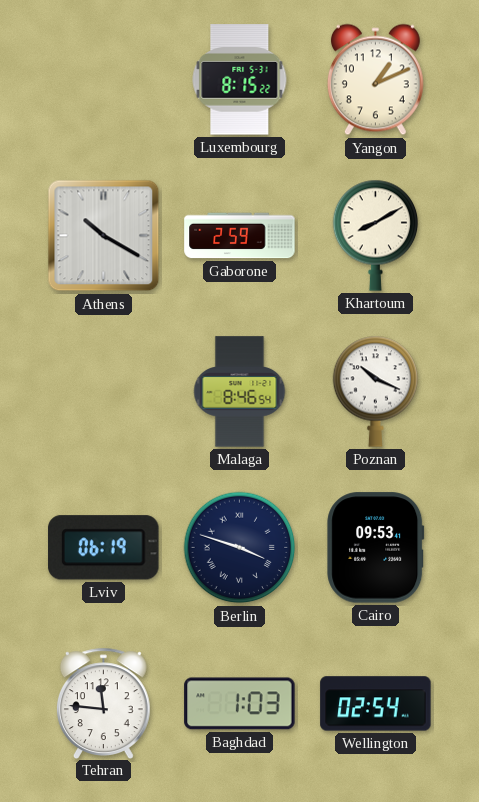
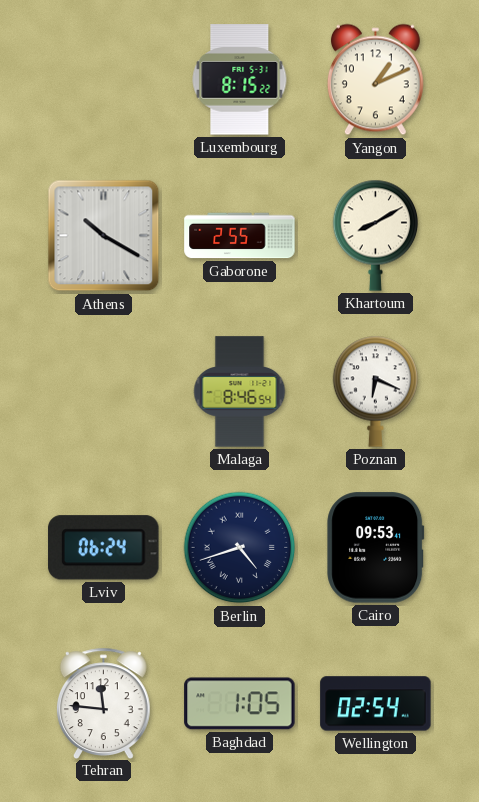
Gaborone: 2:59 -> 2:55 (240, 236)
Poznan: 10:19 -> 6:19 (376, 391)
Lviv: 06:19 -> 06:24 (104, 548)
Berlin: 3:48 -> 4:42 (240, 548)
Baghdad: 1:03 -> 1:05 (240, 704)
